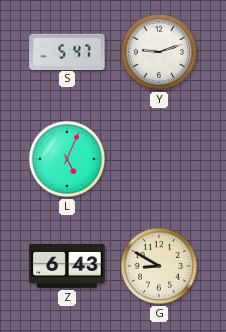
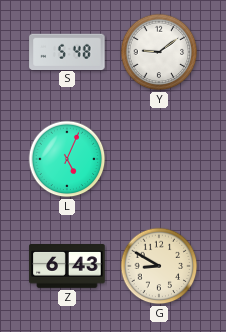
S: 5:47 -> 5:48 (67, 51)
Y: 9:12 -> 9:09 (159, 52)
